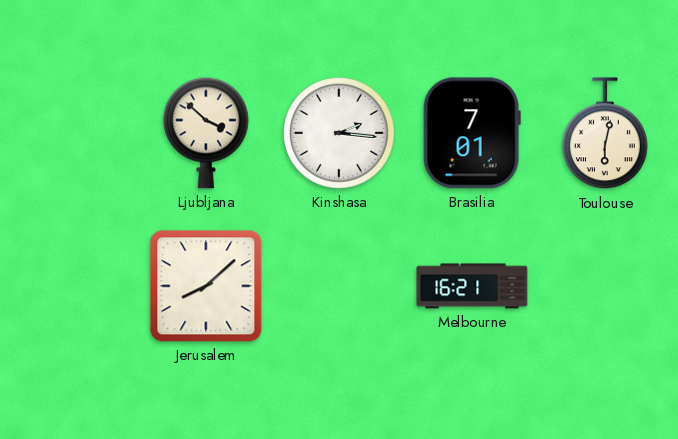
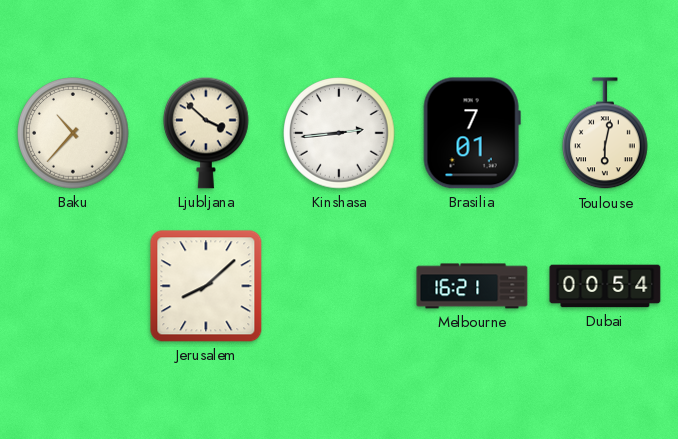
Baku: none -> 10:37 (73, 133)
Kinshasa: 2:16 -> 2:44 (339, 133)
Dubai: none -> 00:54 (605, 286)
